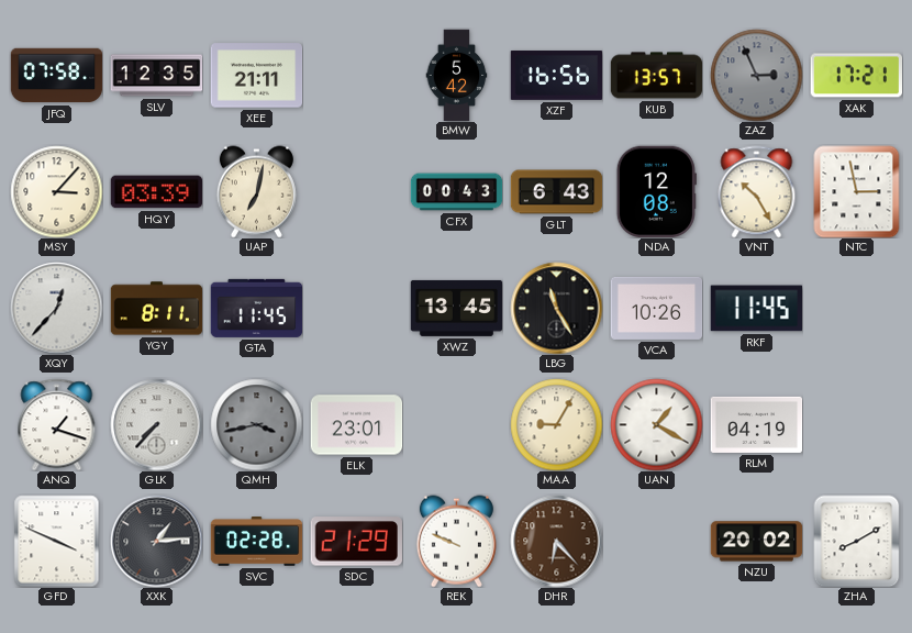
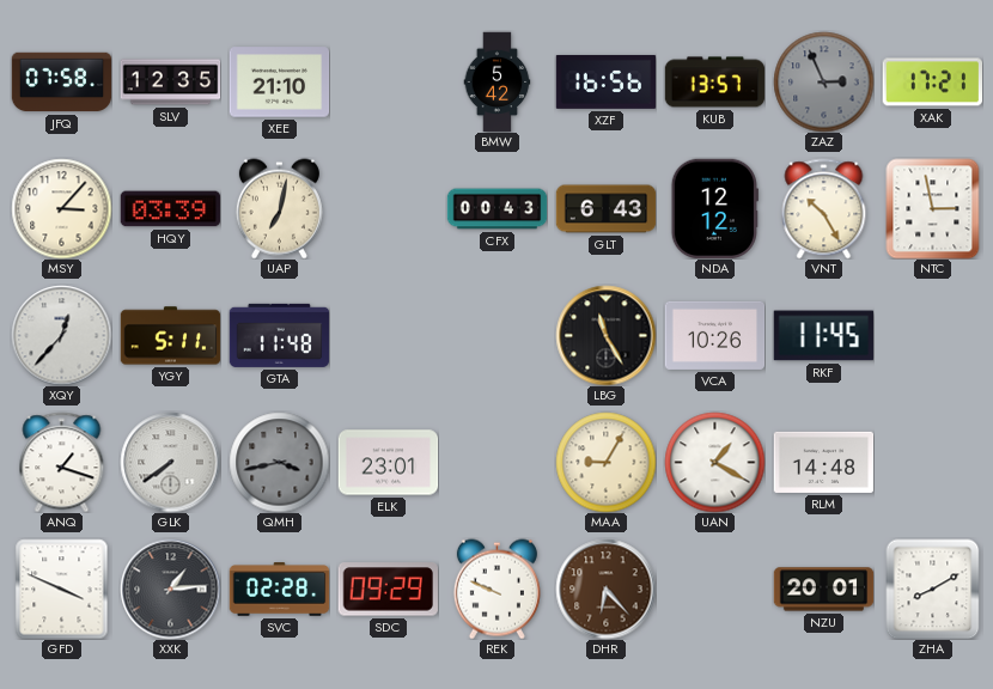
XEE: 21:11 -> 21:10 (279, 83)
NDA: 12:08 -> 12:12 (714, 208)
YGY: 8:11 -> 5:11 (170, 336)
GTA: 11:45 -> 11:48 (279, 335)
XWZ: 13:45 -> none (456, 308)
GLK: 7:37 -> 7:39 (170, 462)
RLM: 04:19 -> 14:48 (823, 462)
SDC: 21:29 -> 09:29 (388, 590)
NZU: 20:02 -> 20:01 (823, 590)
